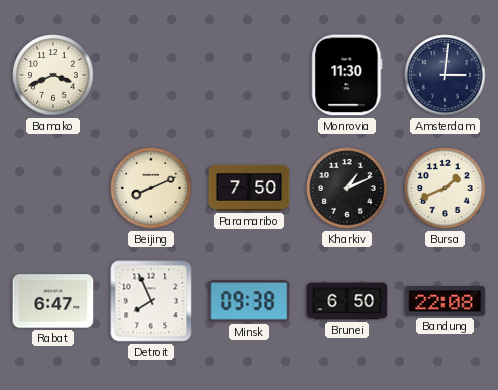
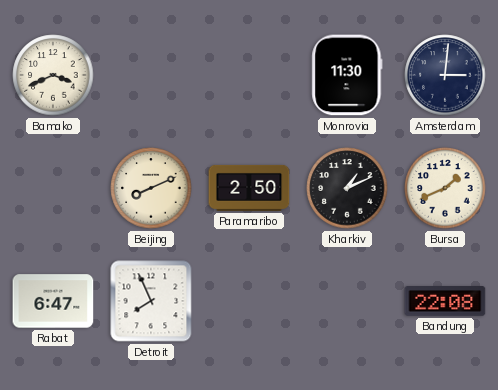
Paramaribo: 7:50 -> 2:50 (249, 188)
Minsk: 09:38 -> none (249, 301)
Brunei: 6:50 -> none (347, 301)
